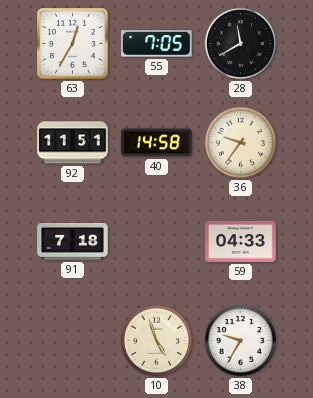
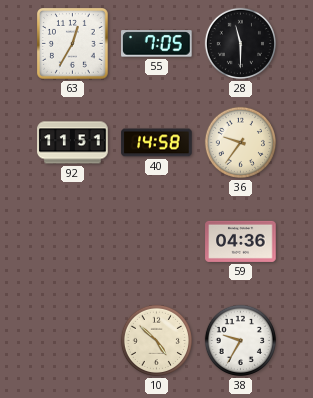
28: 11:40 -> 11:30 (240, 43)
91: 7:18 -> none (73, 241)
59: 04:33 -> 04:36 (241, 241)
10: 4:57 -> 4:52 (156, 340)
